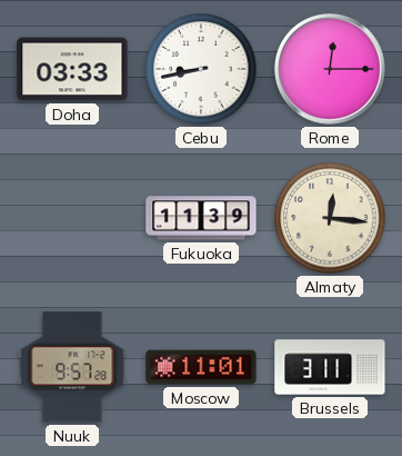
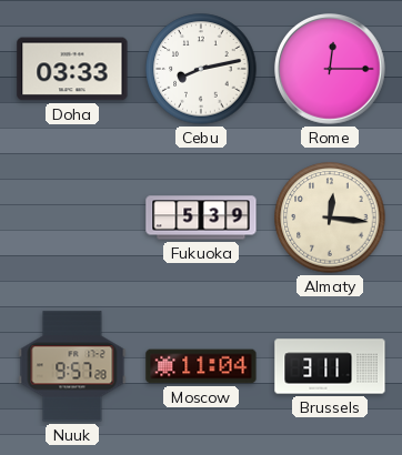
Cebu: 8:43 -> 8:13 (201, 69)
Fukuoka: 11:39 -> 5:39 (201, 218)
Moscow: 11:01 -> 11:04 (201, 366)
